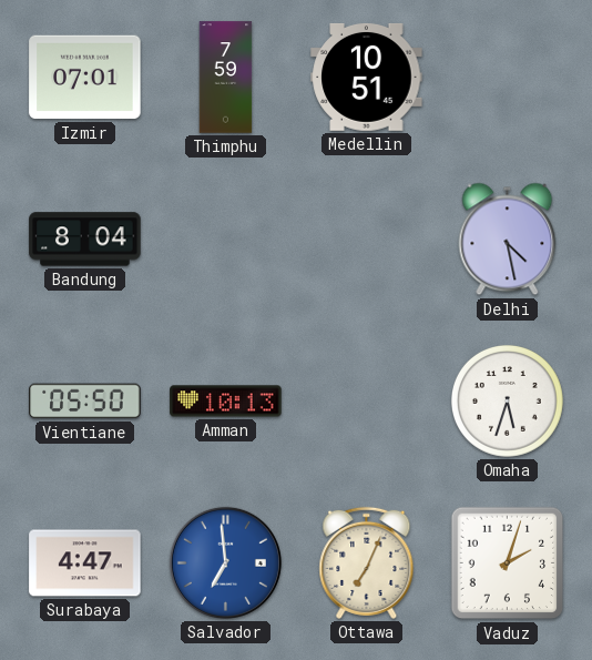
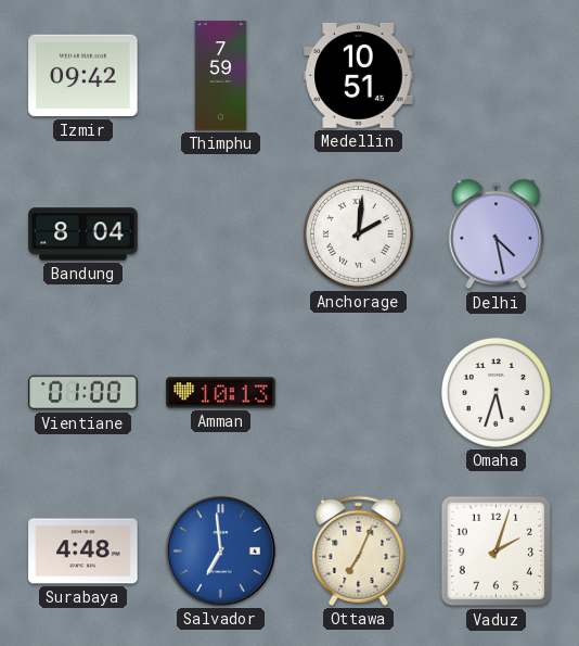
Izmir: 07:01 -> 09:42 (83, 76)
Anchorage: none -> 2:01 (358, 233)
Vientiane: 05:50 -> 01:00 (83, 393)
Surabaya: 4:47 -> 4:48 (83, 552)
